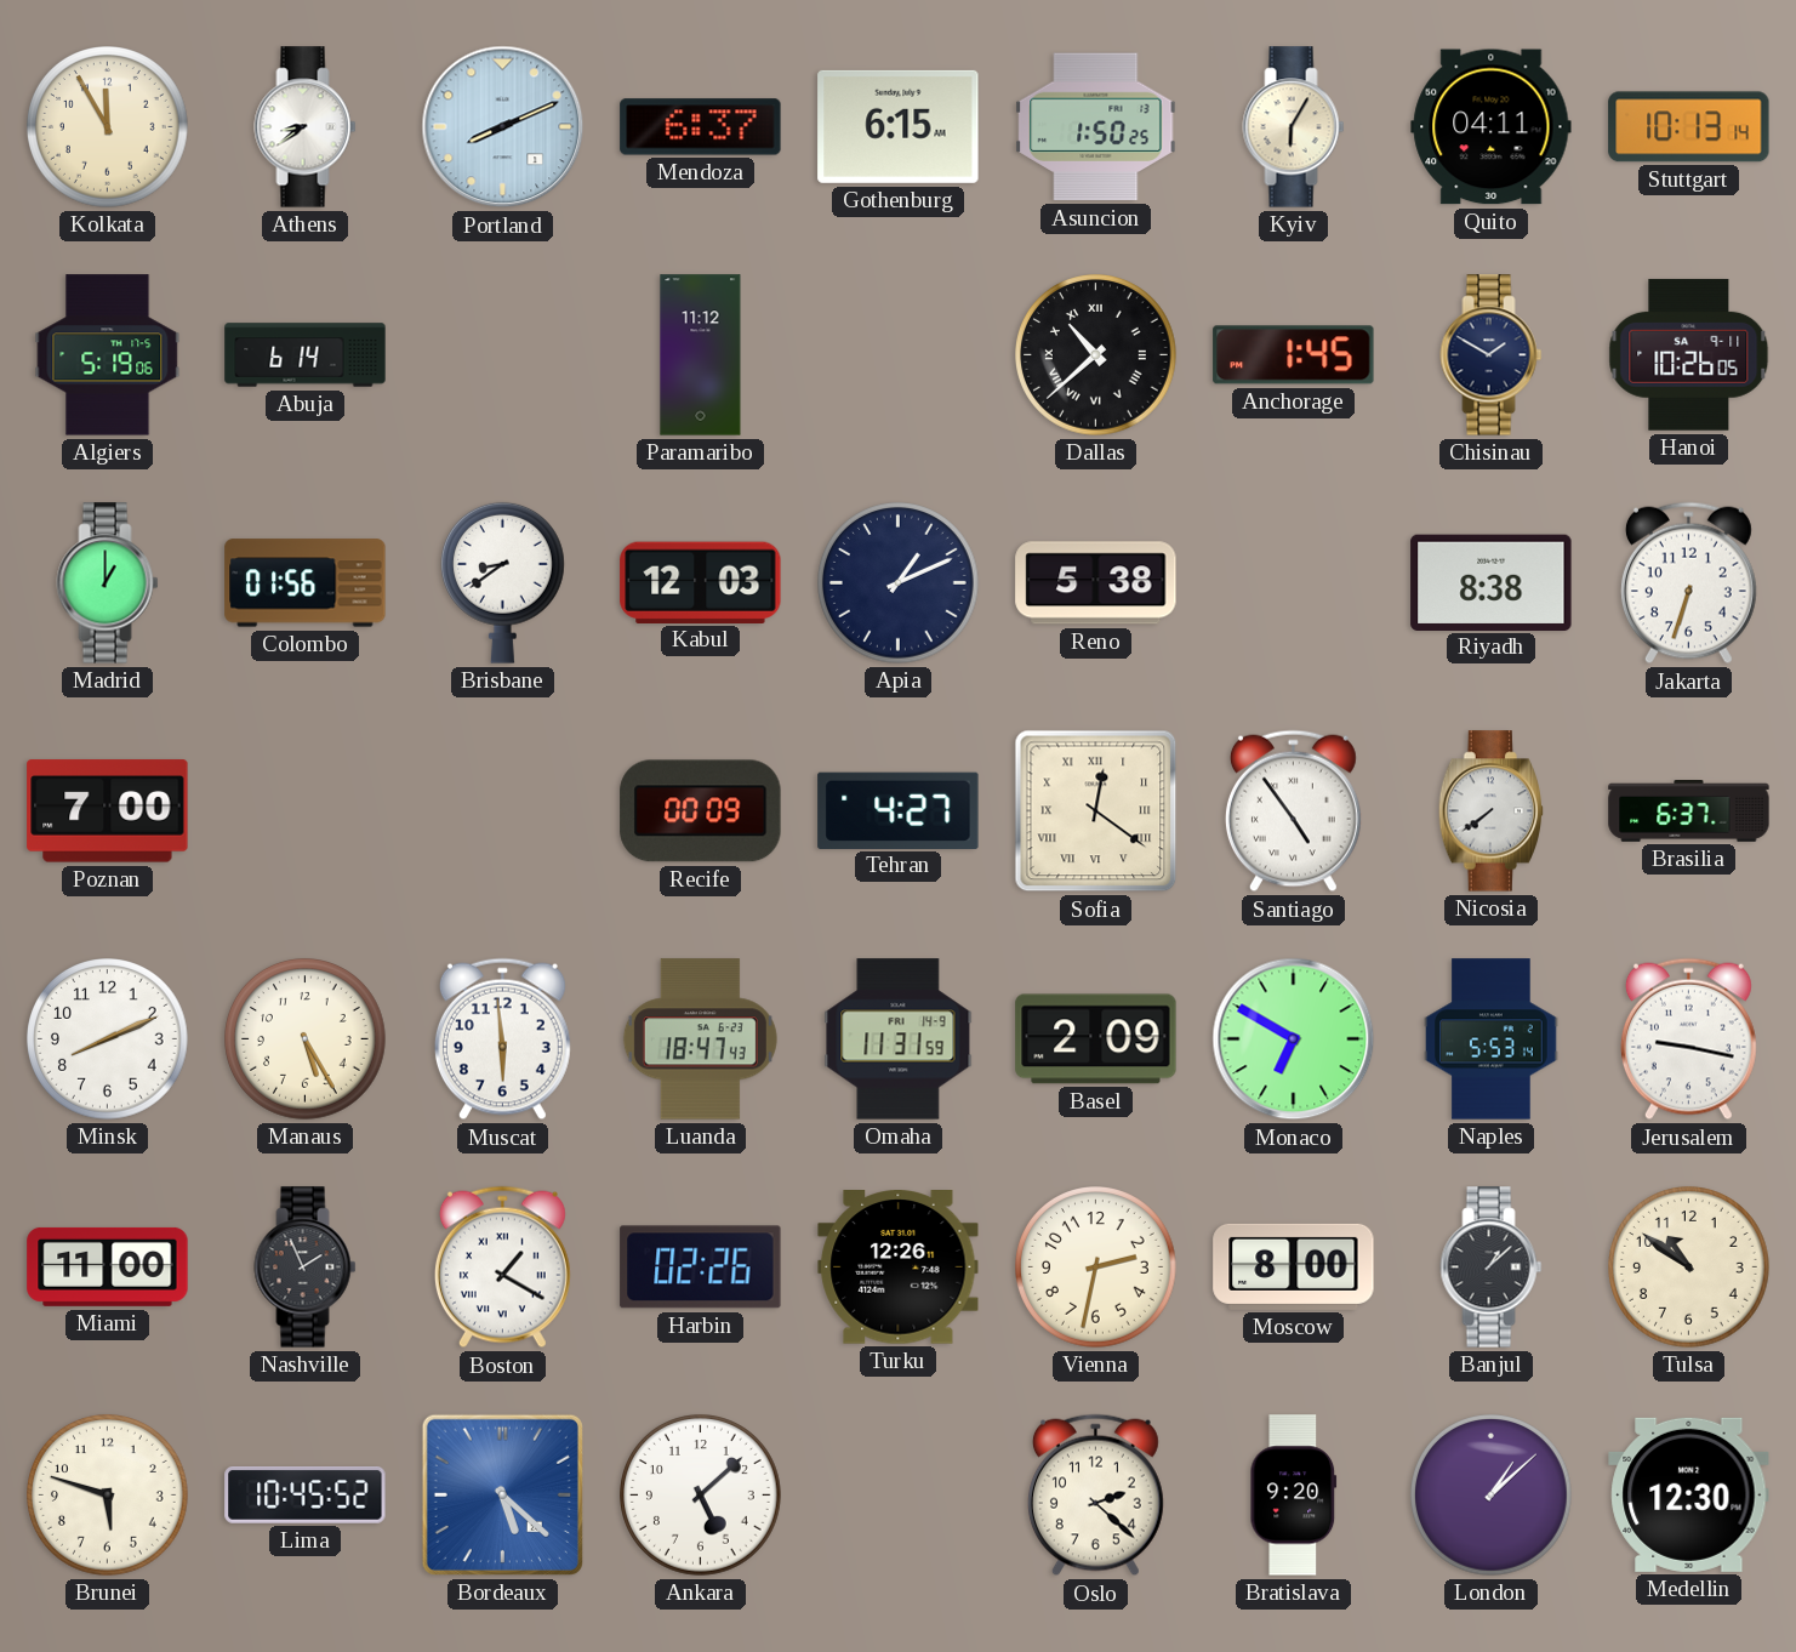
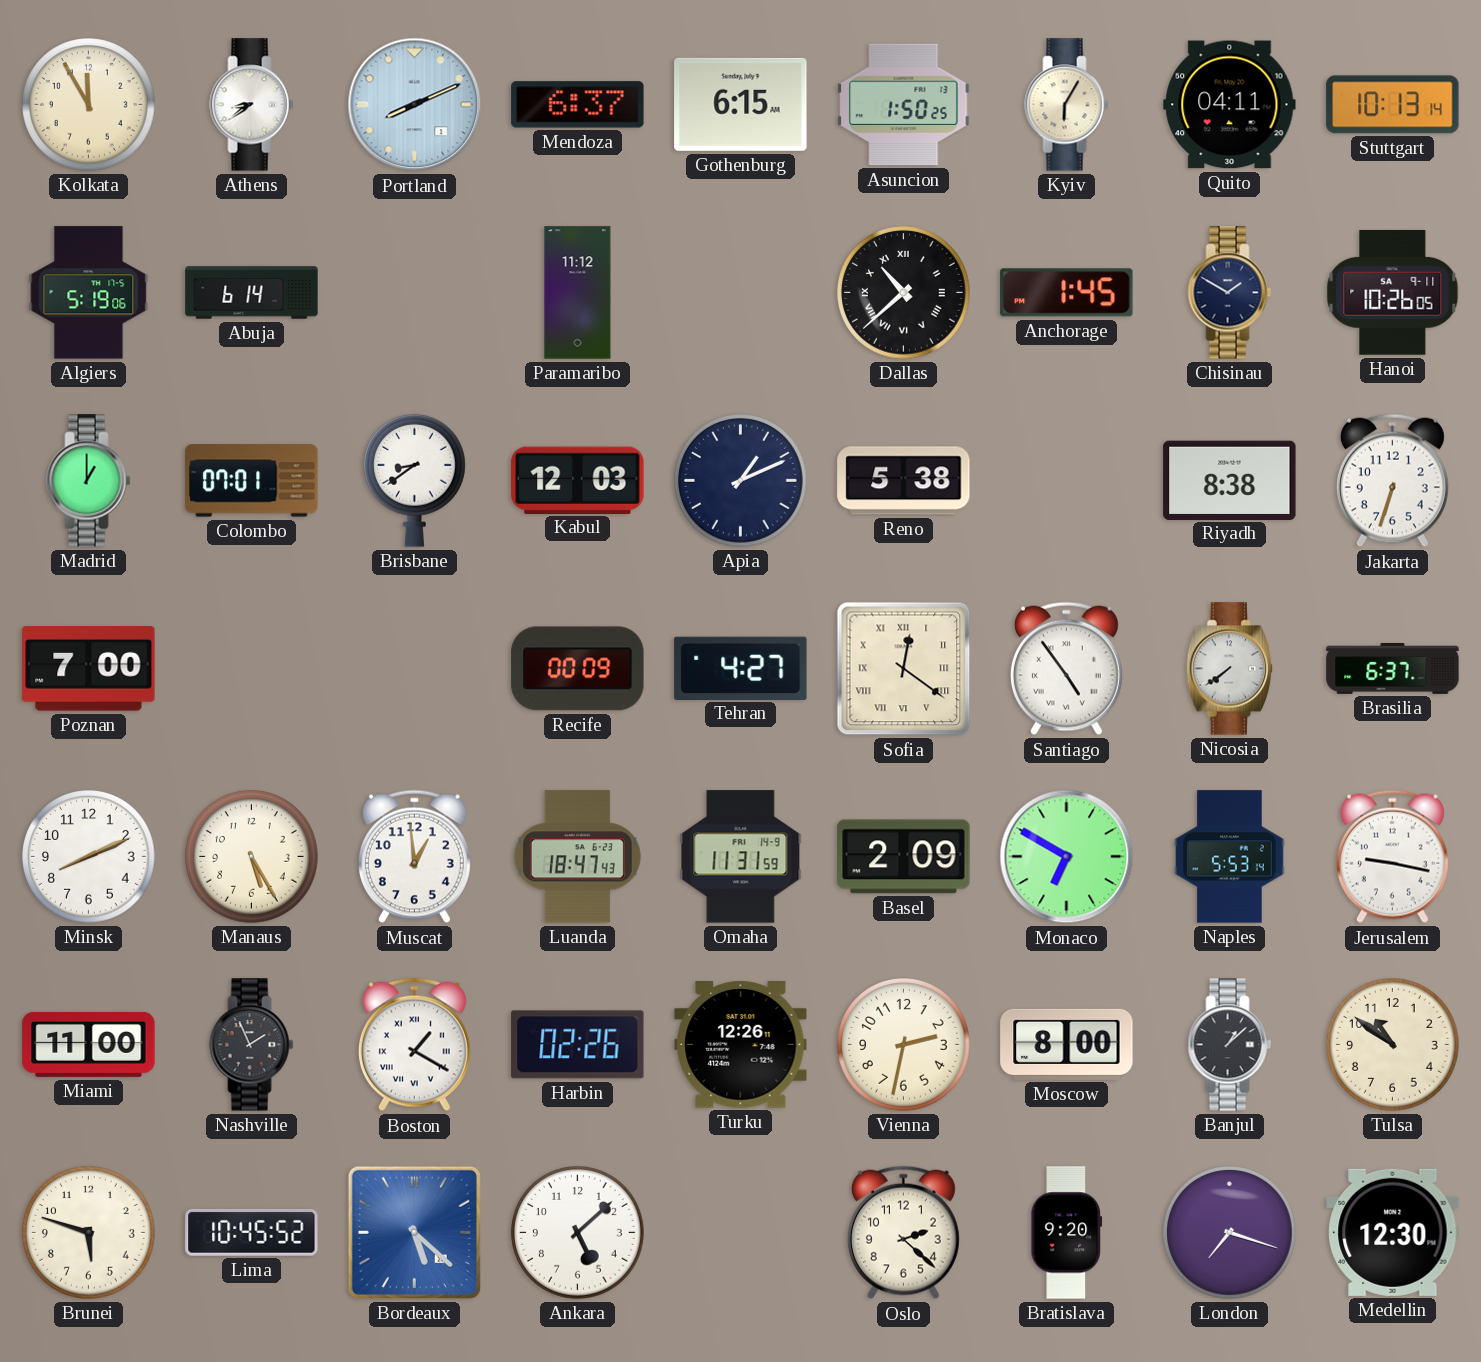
Colombo: 01:56 -> 07:01 (252, 481)
Muscat: 5:59 -> 12:59 (414, 857)
London: 1:08 -> 7:18 (1230, 1233)
